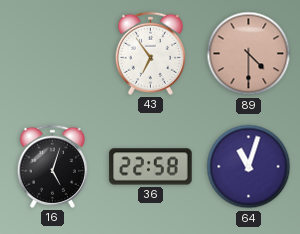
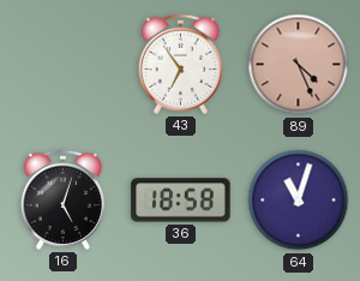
89: 4:30 -> 4:26 (299, 65)
36: 22:58 -> 18:58 (181, 201)
